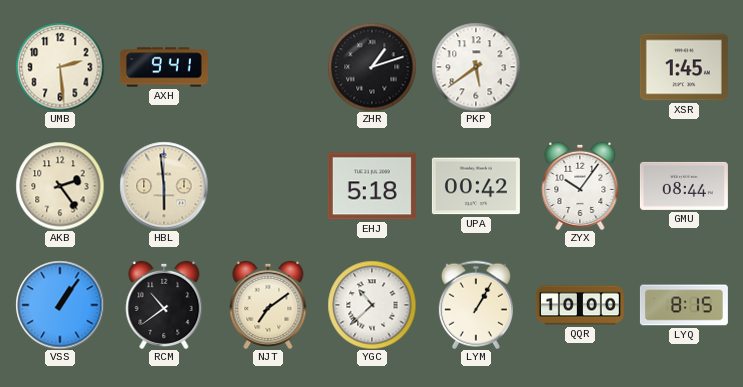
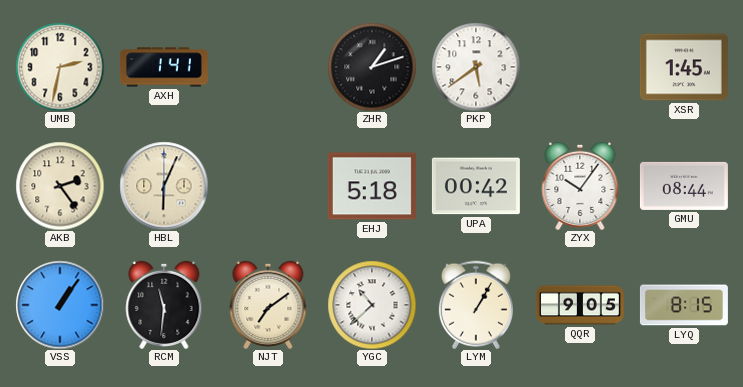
UMB: 2:29 -> 2:32 (60, 67)
AXH: 9:41 -> 1:41 (164, 67)
HBL: 5:59 -> 6:04 (164, 186)
RCM: 10:39 -> 11:31 (164, 305)
QQR: 10:00 -> 9:05 (580, 305)
